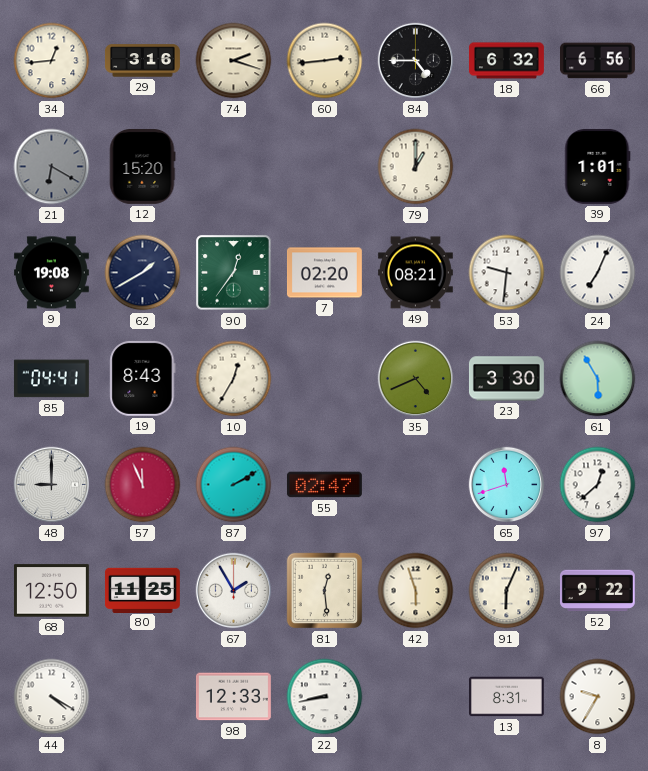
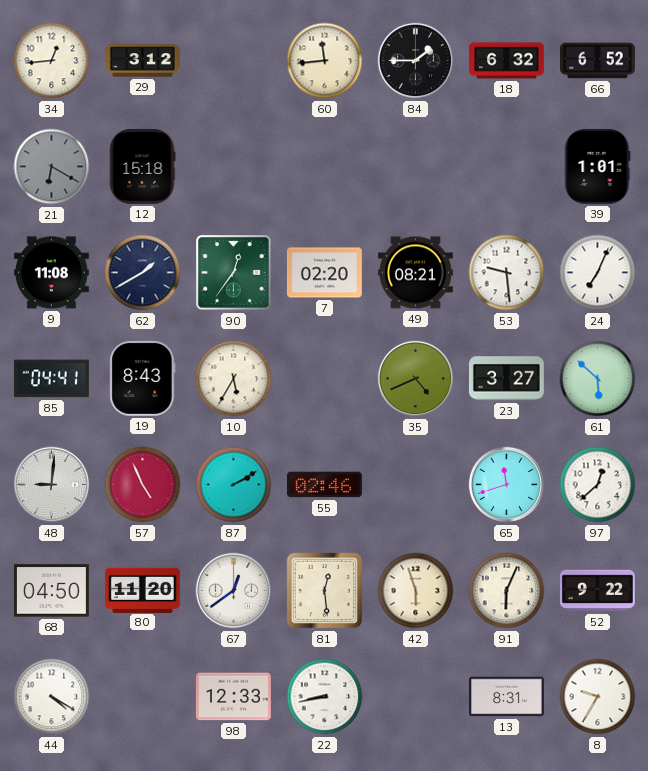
29: 3:16 -> 3:12 (142, 61)
74: 2:18 -> none (234, 61)
60: 2:44 -> 11:44 (325, 61)
84: 4:45 -> 1:45 (416, 61)
66: 6:56 -> 6:52 (597, 61)
12: 15:20 -> 15:18 (142, 166)
79: 1:00 -> none (416, 167)
9: 19:08 -> 11:08 (51, 273)
53: 9:31 -> 9:29 (507, 273)
10: 12:35 -> 5:35 (234, 379)
23: 3:30 -> 3:27 (506, 379)
61: 5:55 -> 5:52 (598, 379)
48: 9:00 -> 9:01 (52, 485)
57: 11:56 -> 4:56 (143, 485)
55: 02:47 -> 02:46 (324, 485)
68: 12:50 -> 04:50 (51, 591)
80: 11:25 -> 11:20 (142, 590)
67: 1:55 -> 12:39 (234, 591)
